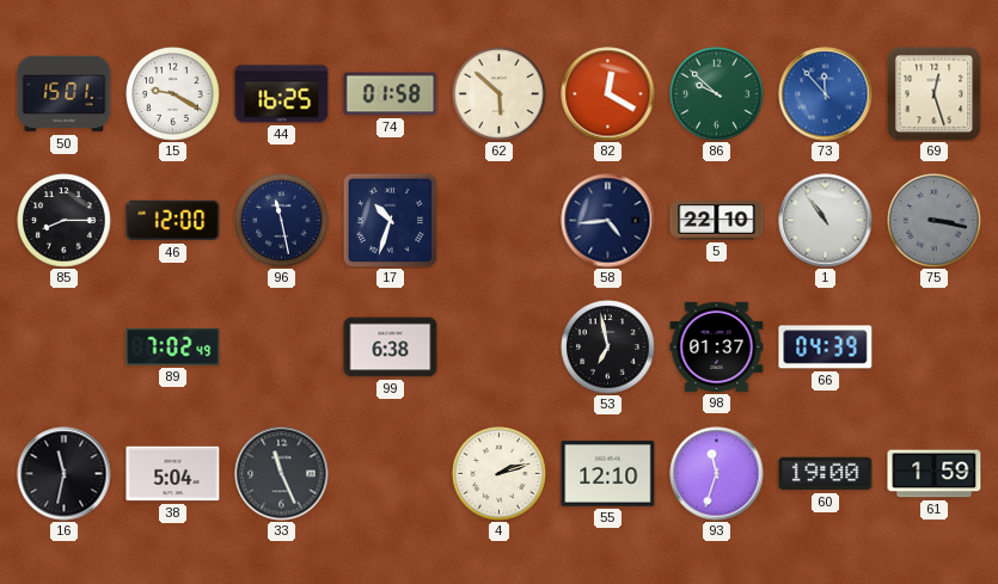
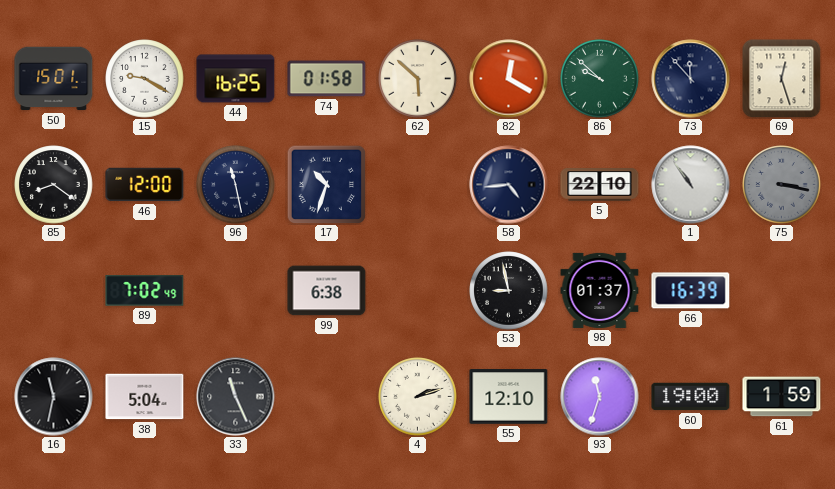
73 dial: blue -> navy (691, 79)
85: 8:15 -> 8:21 (54, 185)
53: 6:58 -> 8:58 (509, 291)
66: 04:39 -> 16:39 (691, 291)
